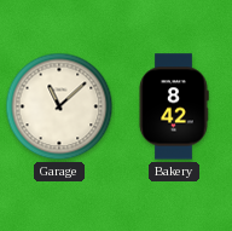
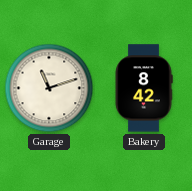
Garage: 11:08 -> 11:12 (49, 88)
